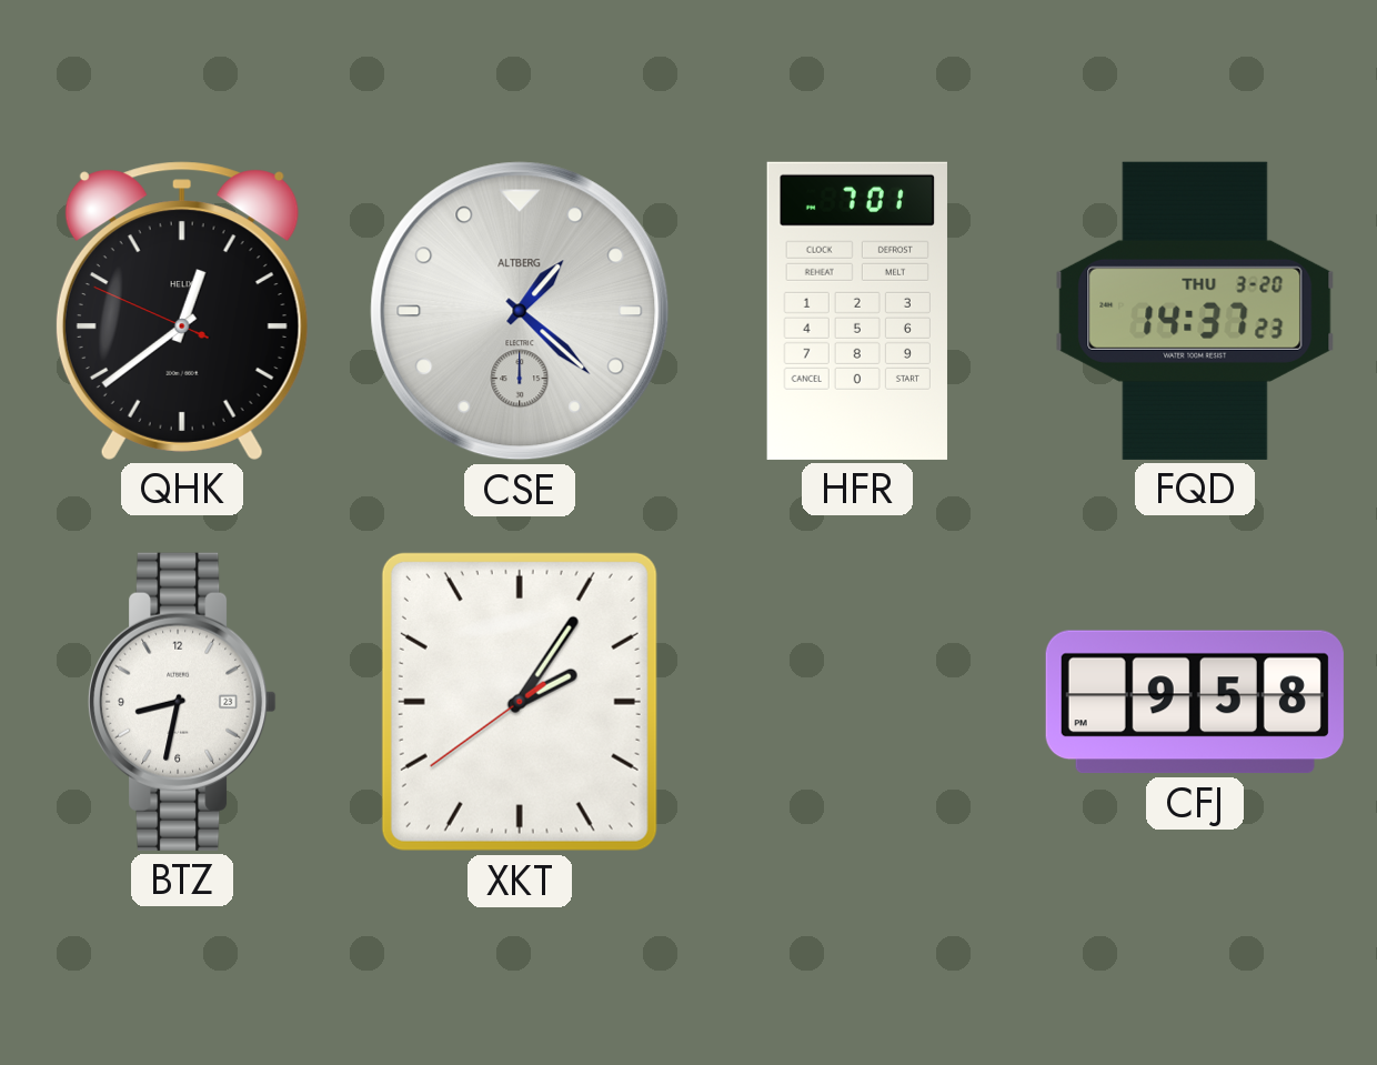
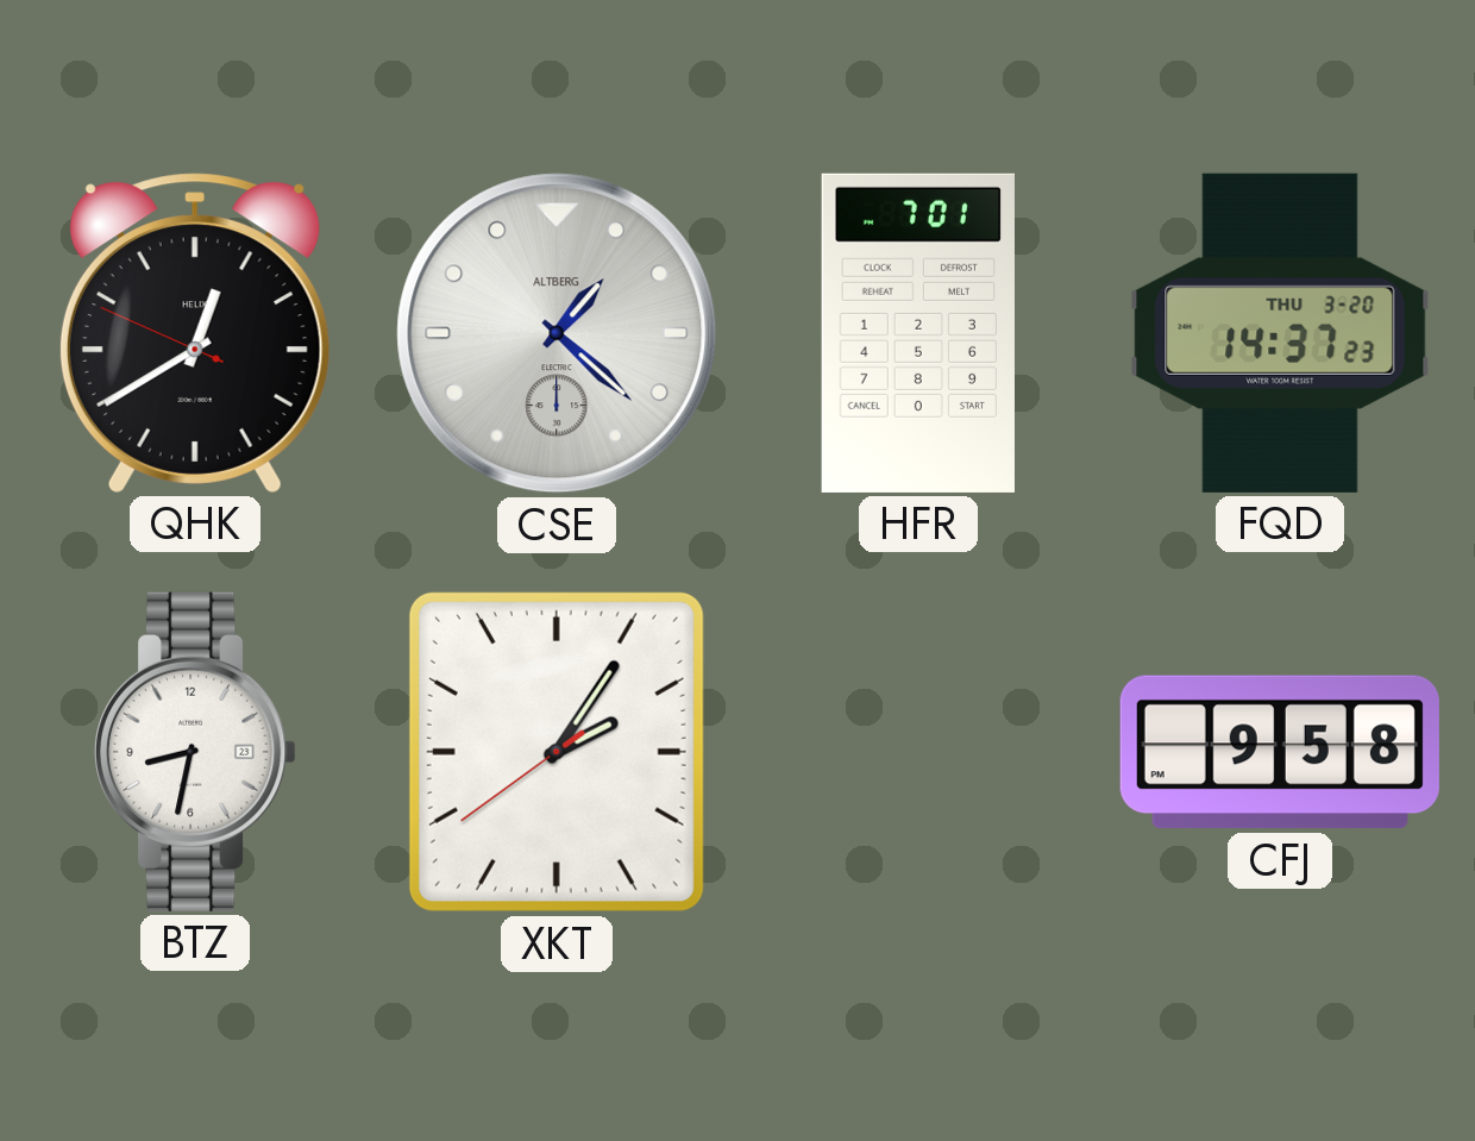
QHK: 12:38 -> 12:39 (195, 333)
